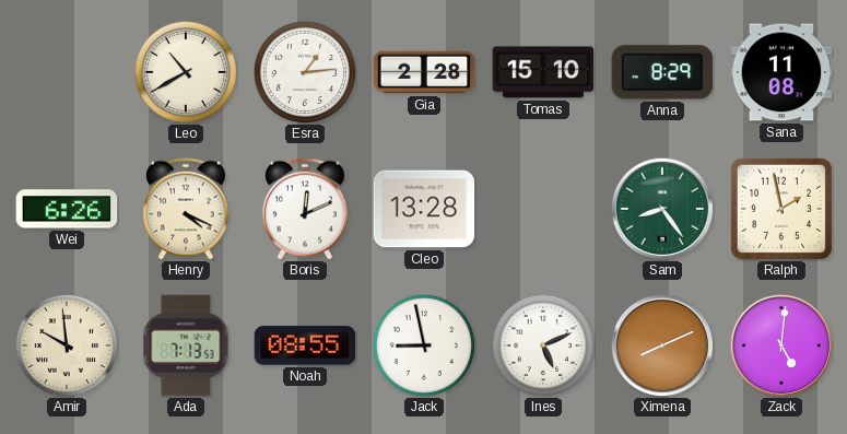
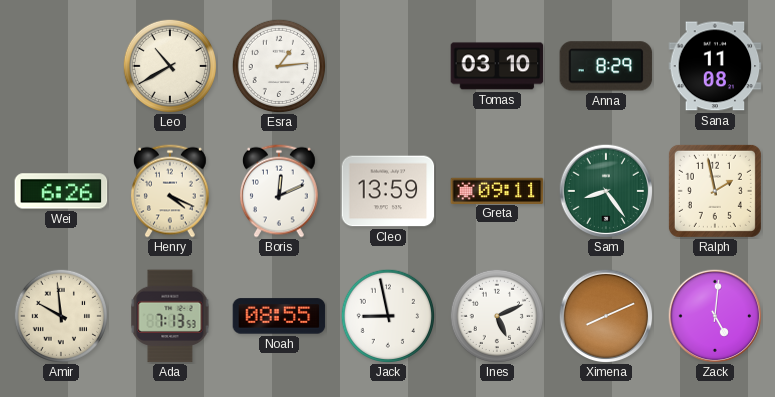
Gia: 2:28 -> none (424, 72)
Tomas: 15:10 -> 03:10 (497, 66)
Cleo: 13:28 -> 13:59 (388, 191)
Greta: none -> 09:11 (497, 190)
